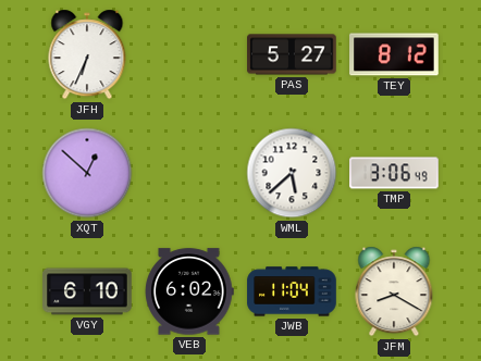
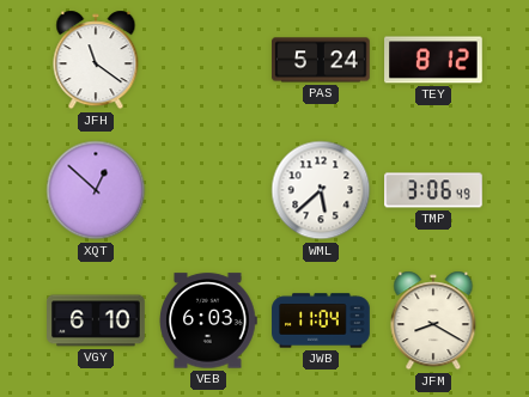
JFH: 6:34 -> 11:21 (96, 60)
PAS: 5:27 -> 5:24 (321, 60)
VEB: 6:02 -> 6:03 (208, 320)
